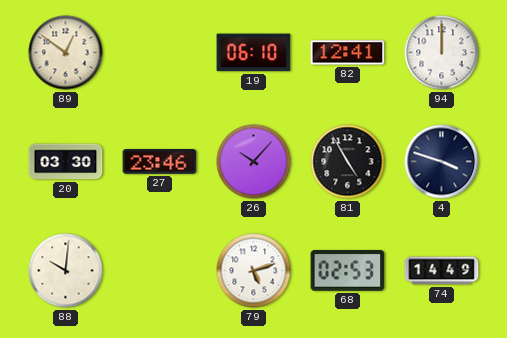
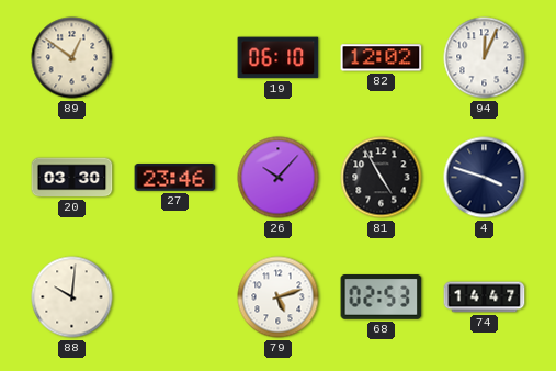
82: 12:41 -> 12:02 (382, 58)
94: 12:00 -> 12:04 (485, 58)
74: 14:49 -> 14:47 (485, 297)
